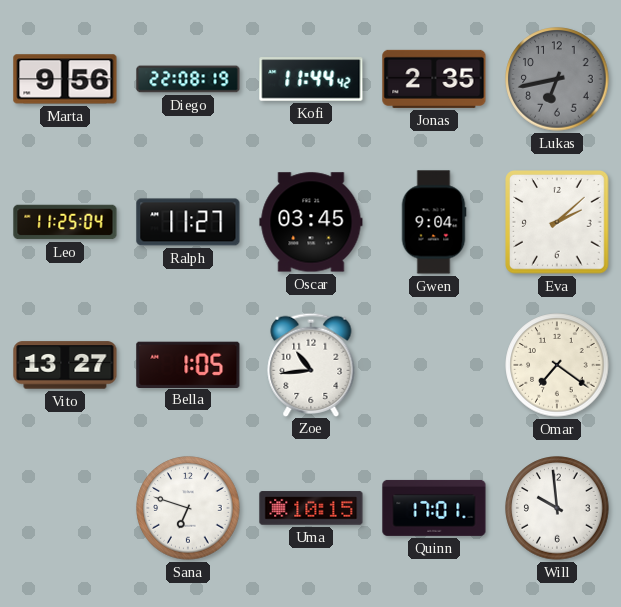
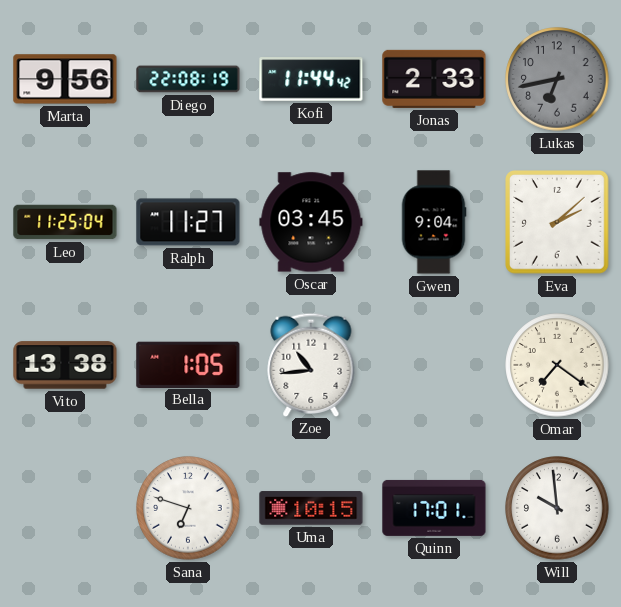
Jonas: 2:35 -> 2:33 (434, 79)
Vito: 13:27 -> 13:38 (65, 365)
